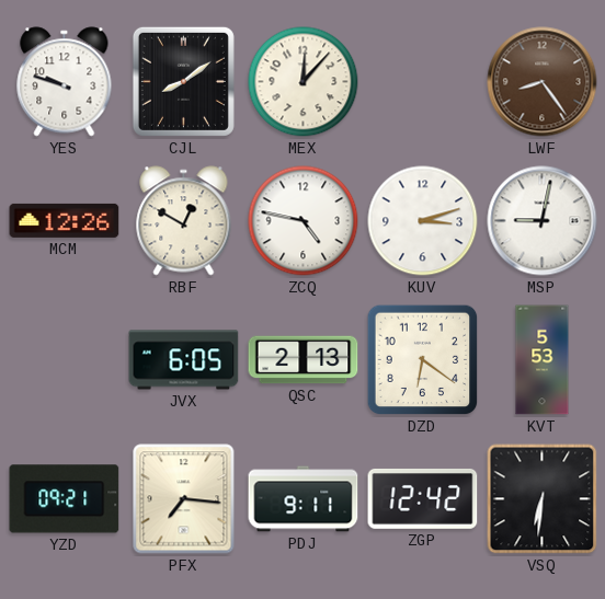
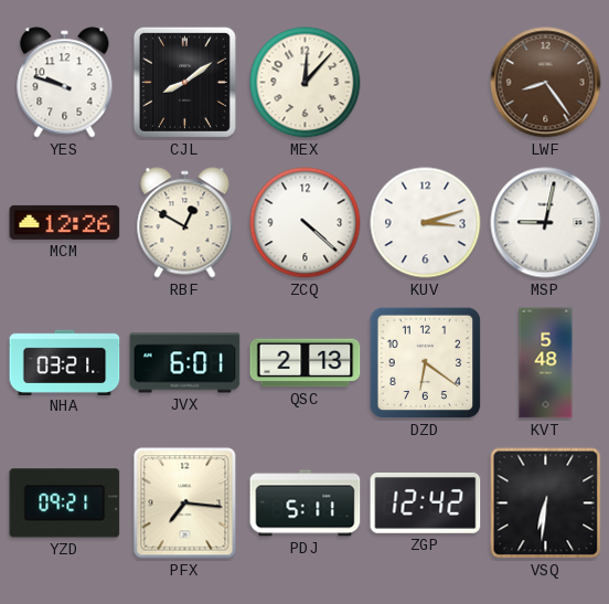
ZCQ: 4:47 -> 4:22 (306, 223)
NHA: none -> 03:21 (65, 362)
JVX: 6:05 -> 6:01 (185, 363)
KVT: 5:53 -> 5:48 (546, 363)
PDJ: 9:11 -> 5:11 (306, 504)
